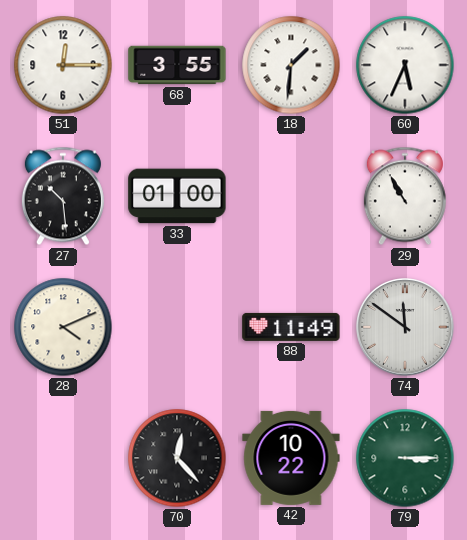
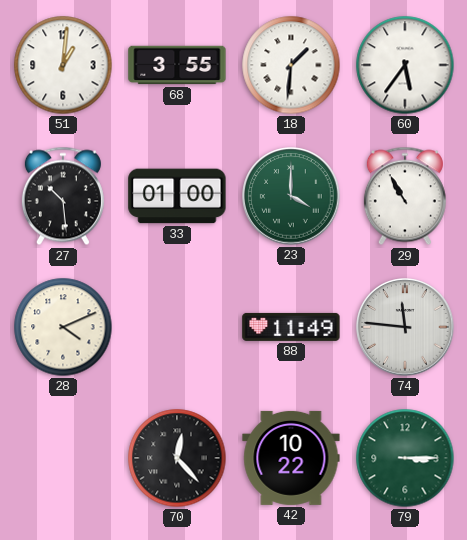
51: 12:15 -> 1:01 (63, 65)
60: 5:34 -> 5:36 (405, 65)
23: none -> 4:00 (291, 196)
74: 11:51 -> 11:46 (405, 327)
